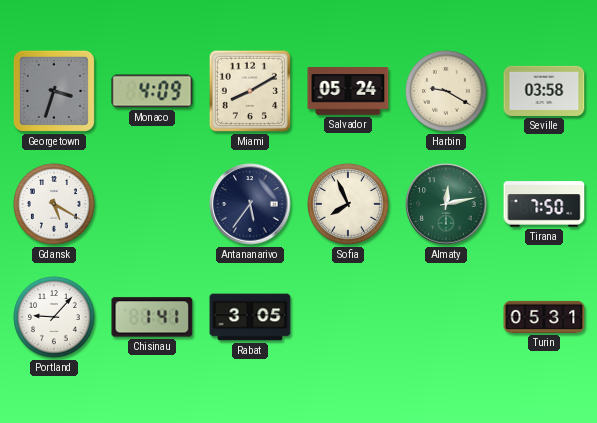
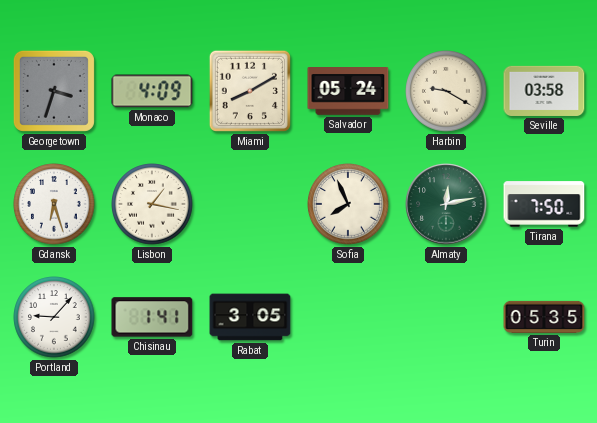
Gdansk: 5:20 -> 6:27 (54, 204)
Lisbon: none -> 1:17 (152, 204)
Antananarivo: 5:36 -> none (250, 204)
Turin: 05:31 -> 05:35 (544, 317)
